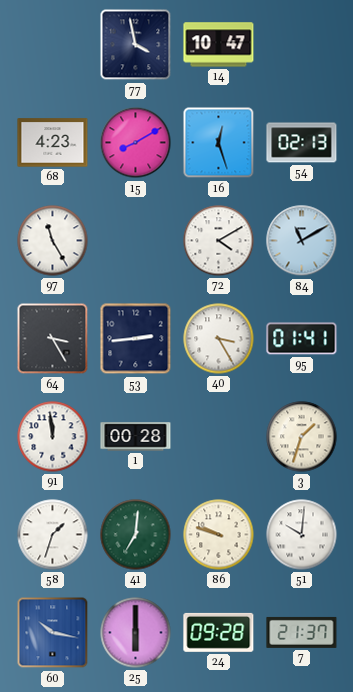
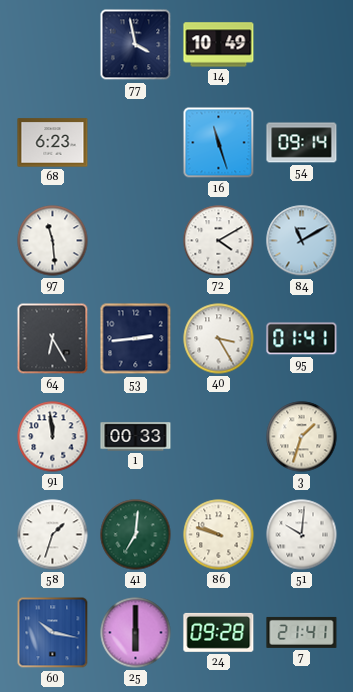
14: 10:47 -> 10:49 (219, 45)
68: 4:23 -> 6:23 (53, 143)
15: 8:10 -> none (136, 143)
16: 12:27 -> 11:27 (219, 143)
54: 02:13 -> 09:14 (302, 143)
97: 11:25 -> 11:29 (53, 241)
64: 3:25 -> 6:25 (53, 339)
1: 00:28 -> 00:33 (136, 437)
7: 21:37 -> 21:41 (302, 632)
